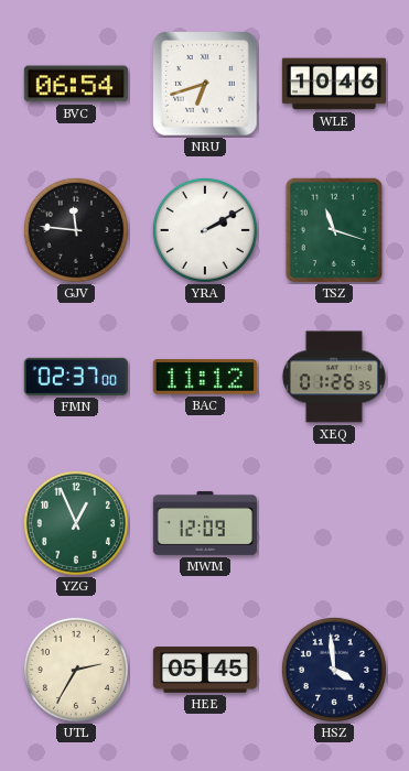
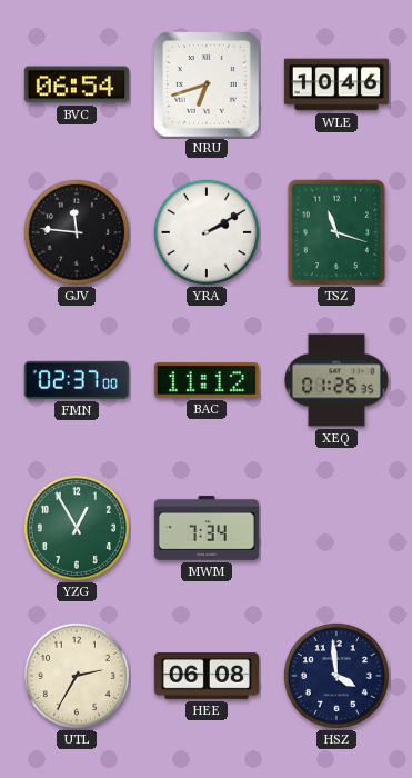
YZG: 12:56 -> 12:55 (77, 528)
MWM: 12:09 -> 7:34 (207, 528)
HEE: 05:45 -> 06:08 (205, 676)
